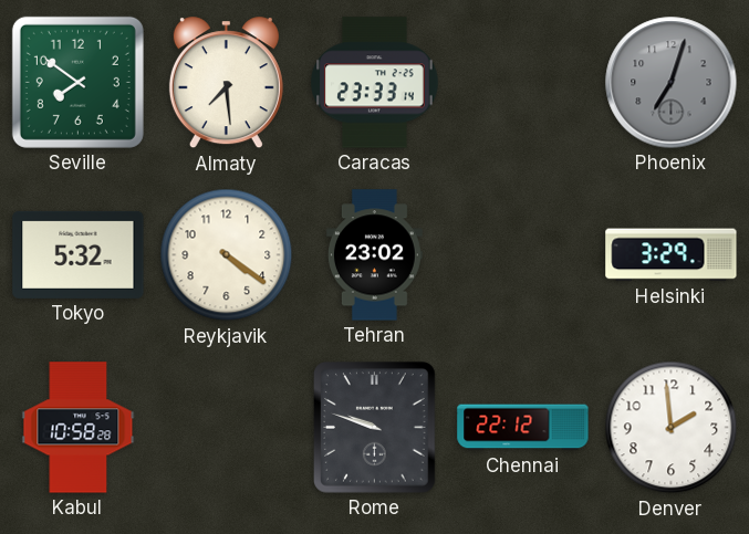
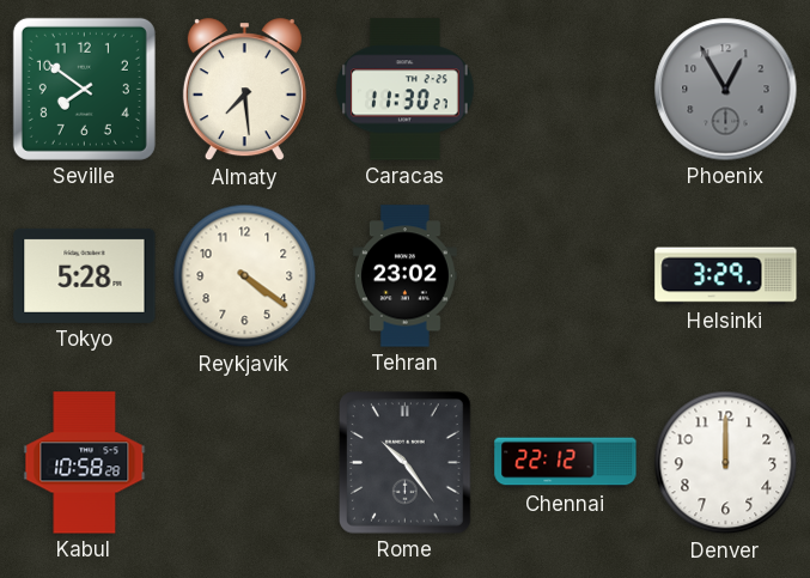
Caracas: 23:33 -> 11:30 (406, 90)
Phoenix: 7:03 -> 12:55 (726, 90)
Tokyo: 5:32 -> 5:28 (85, 275)
Rome: 9:48 -> 10:24 (406, 463)
Denver: 1:59 -> 12:00 (726, 463)
